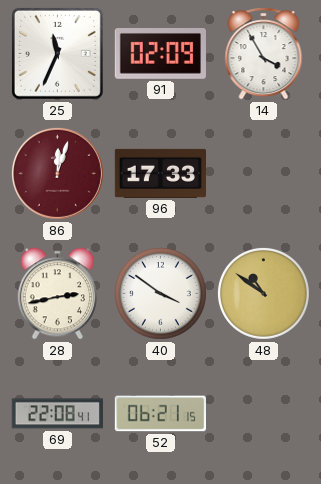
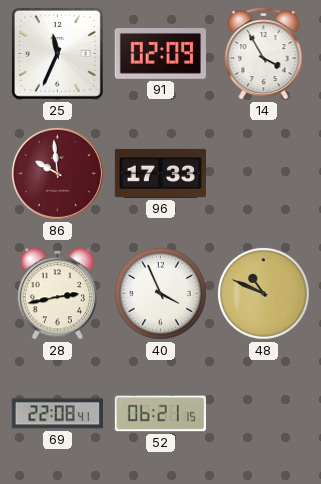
86: 12:03 -> 9:59 (57, 173)
40: 3:51 -> 3:56 (160, 293)
48: 10:51 -> 10:49 (263, 293)
